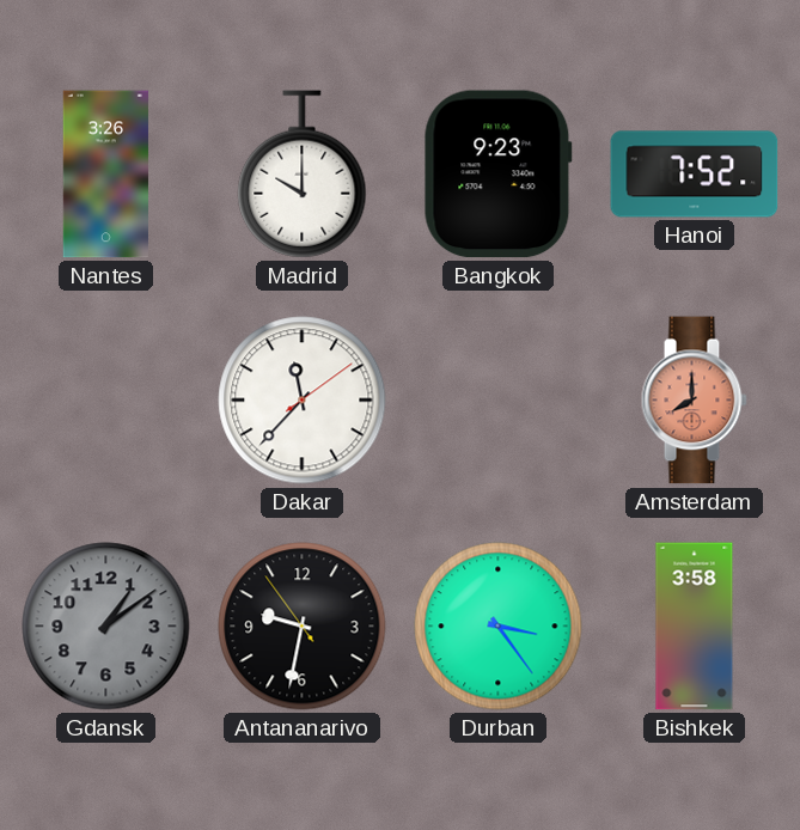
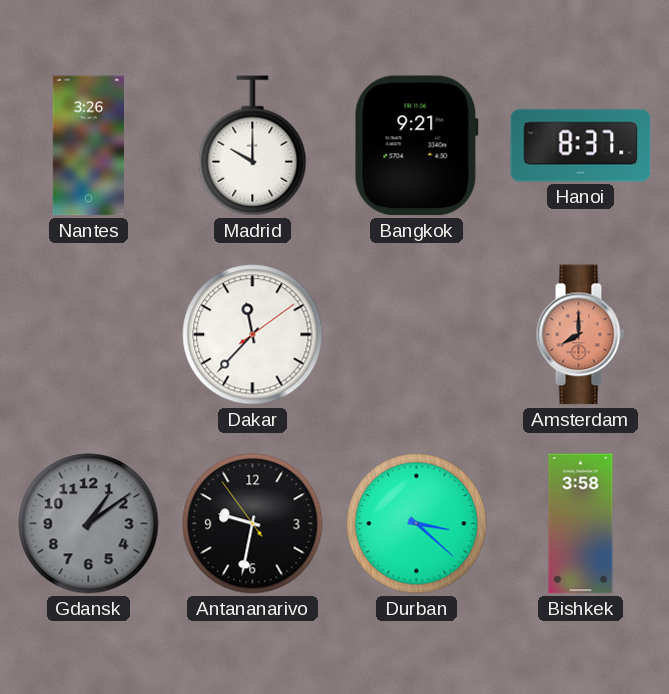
Bangkok: 9:23 -> 9:21 (416, 146)
Hanoi: 7:52 -> 8:37 (581, 146)
Durban: 3:24 -> 3:22 (417, 524)
